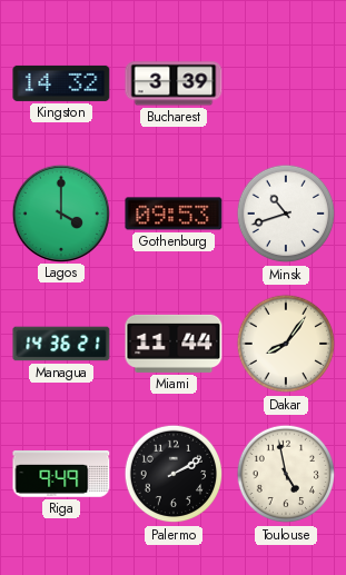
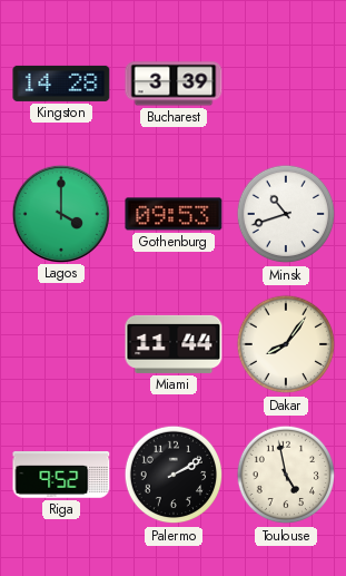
Kingston: 14:32 -> 14:28 (61, 84)
Managua: 14:36 -> none (61, 344)
Riga: 9:49 -> 9:52 (61, 475)
